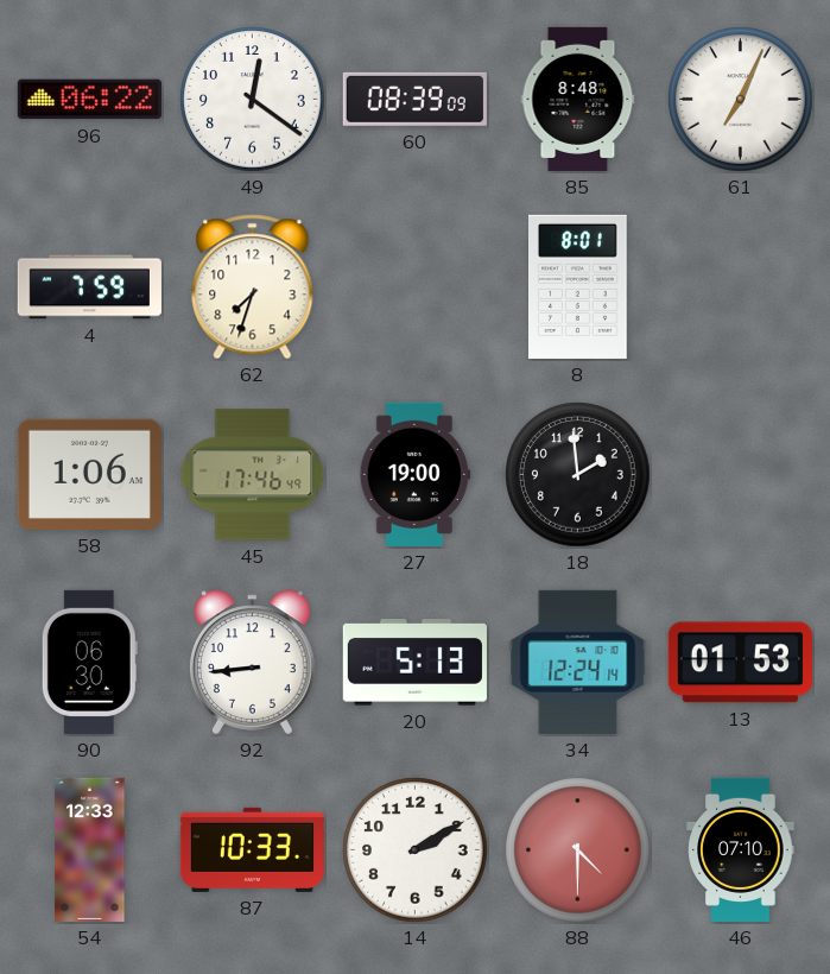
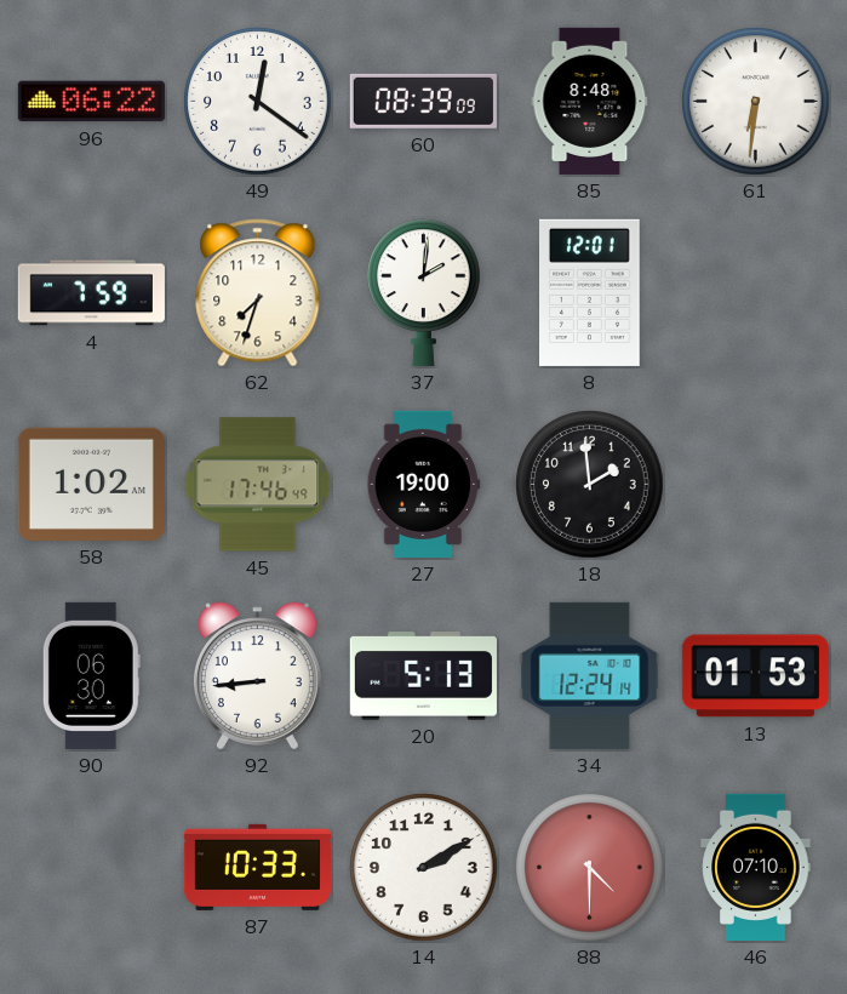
61: 7:04 -> 6:31 (756, 102)
37: none -> 2:01 (424, 292)
8: 8:01 -> 12:01 (590, 292)
58: 1:06 -> 1:02 (91, 484)
54: 12:33 -> none (90, 849)
